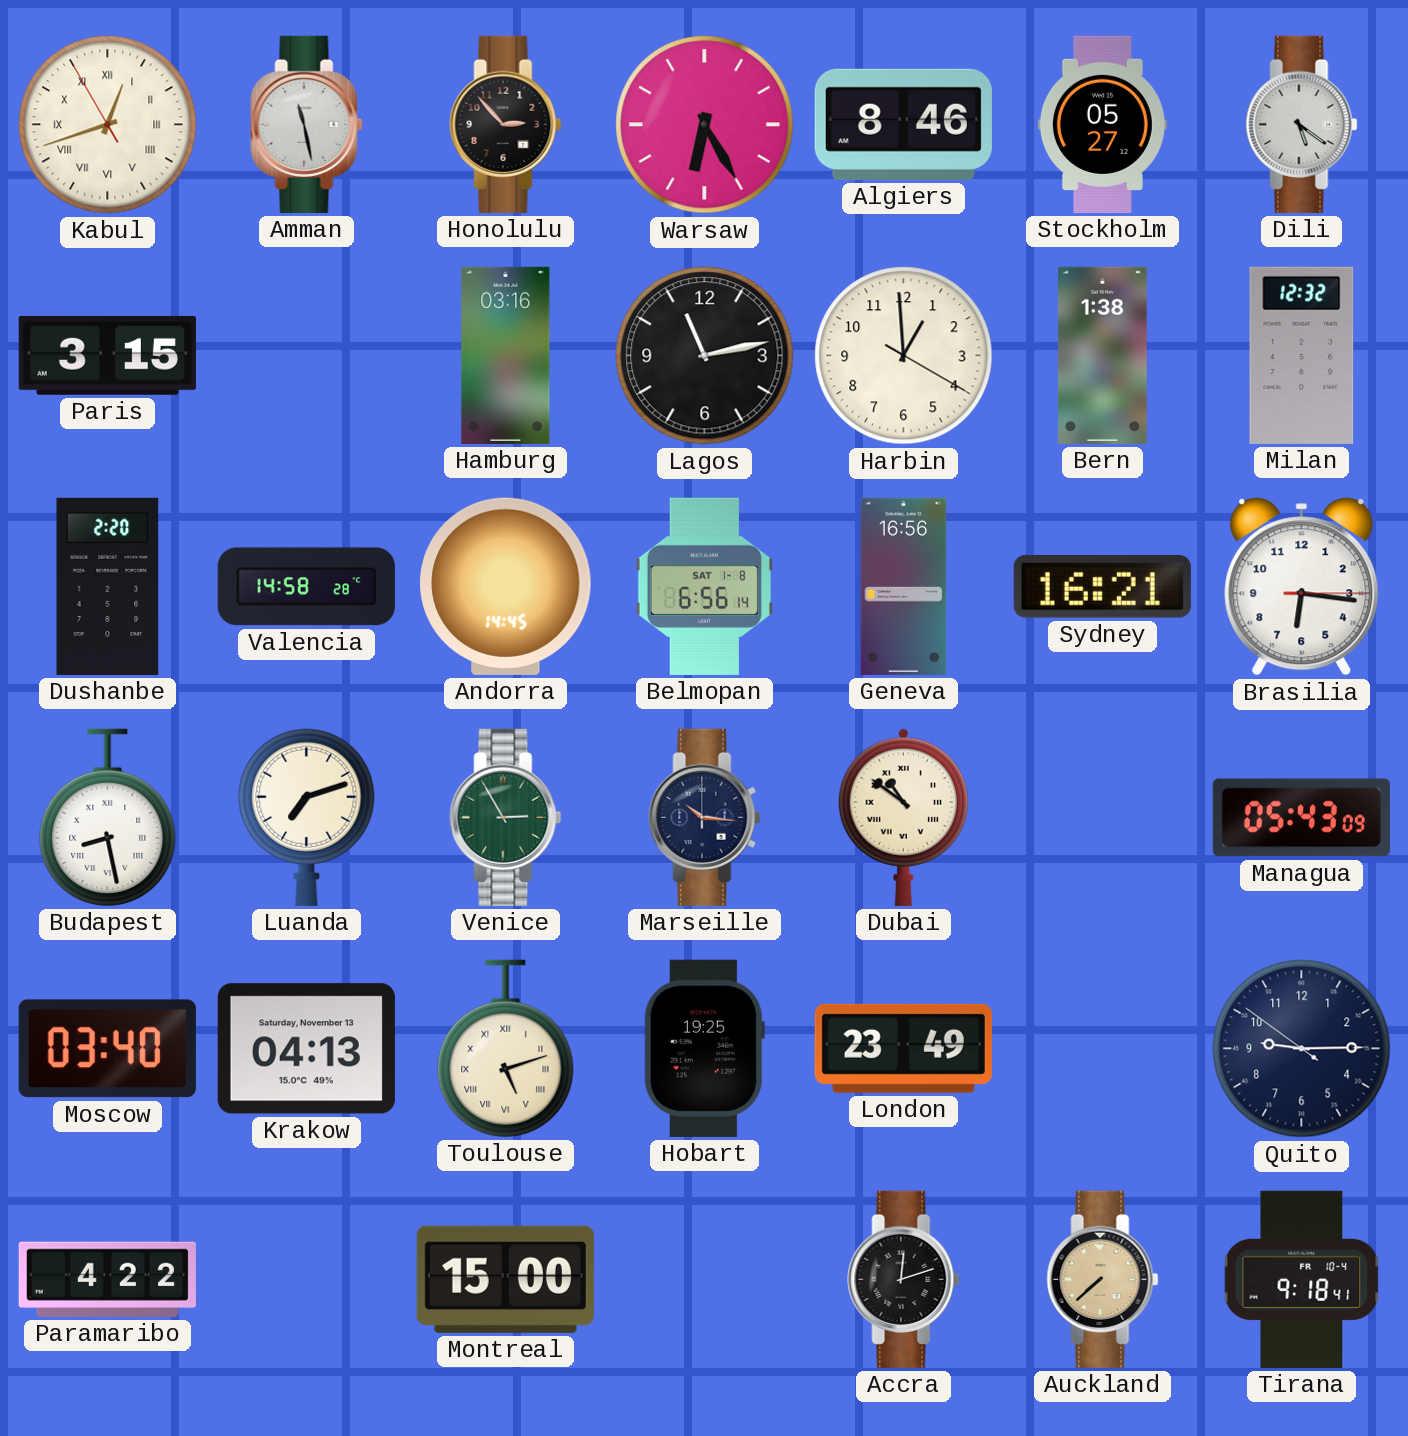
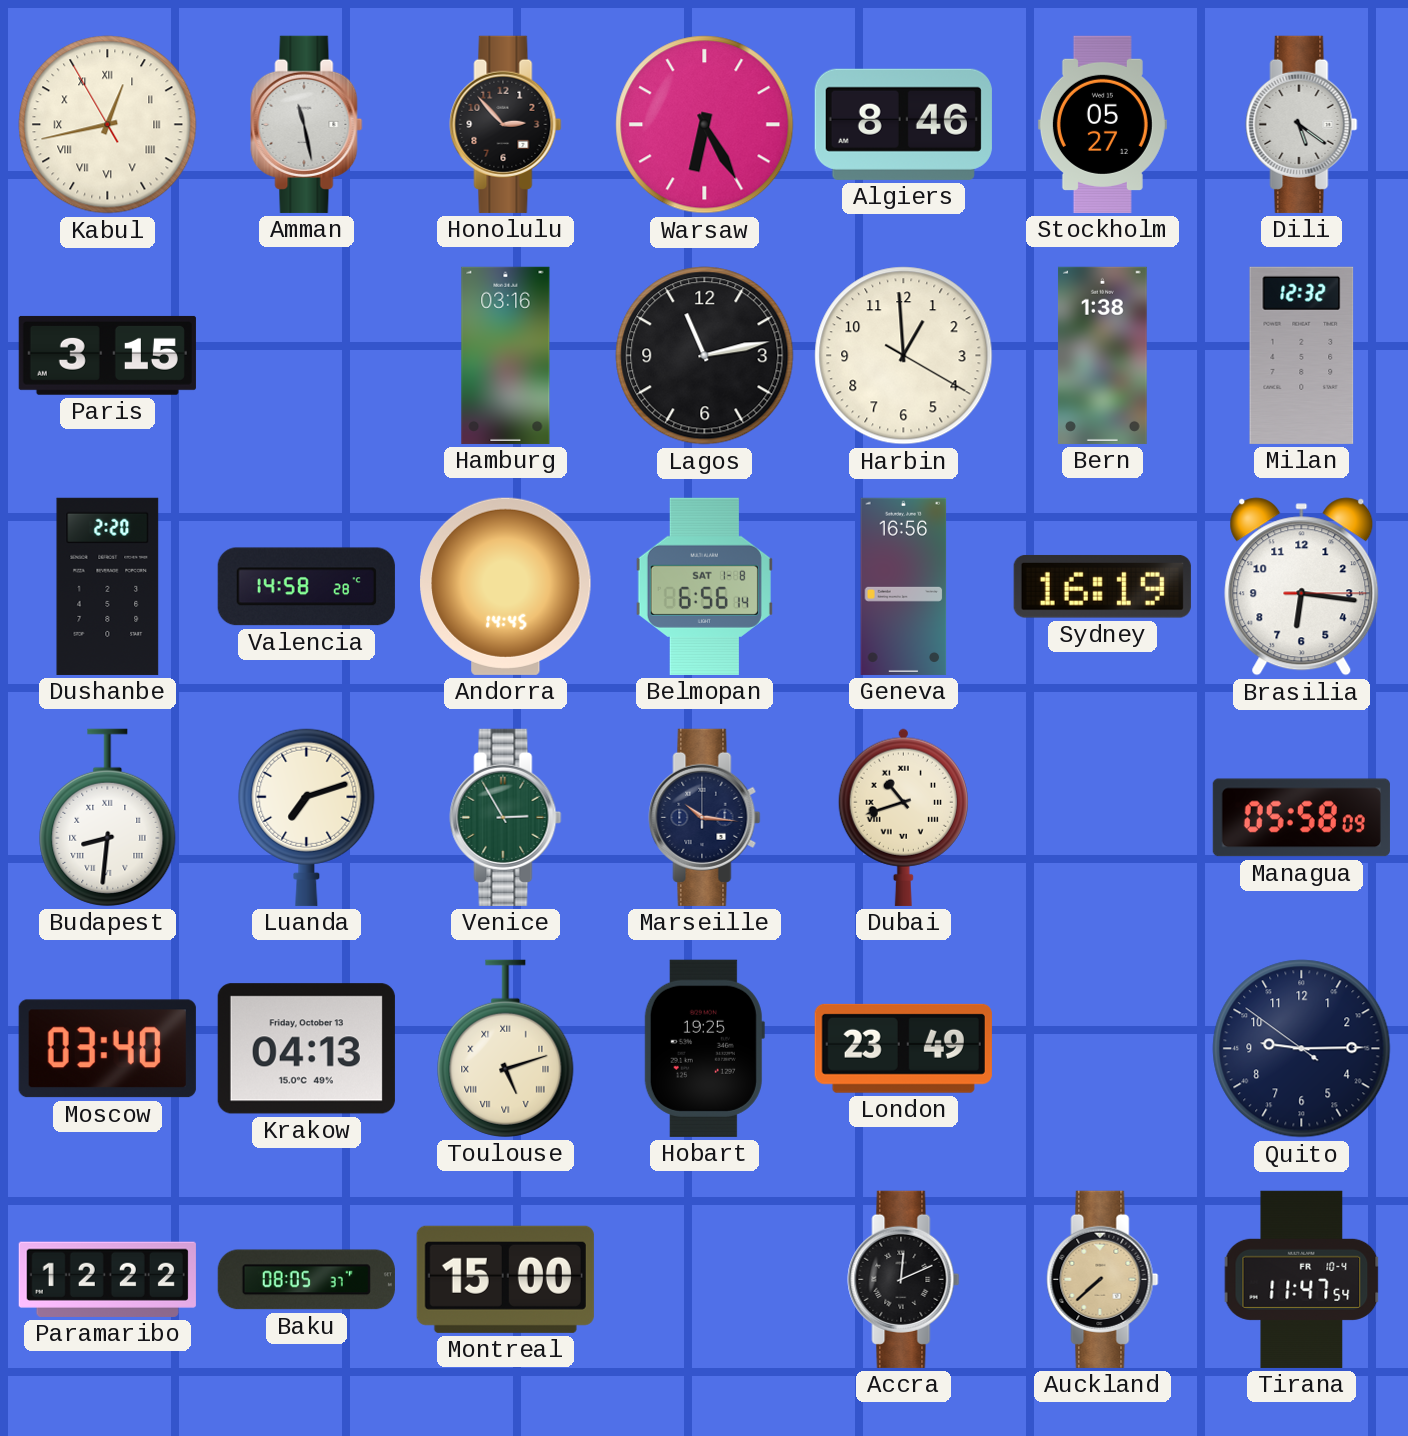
Kabul: 12:41 -> 12:42 (108, 125)
Sydney: 16:21 -> 16:19 (1102, 586)
Budapest: 8:28 -> 8:31 (108, 817)
Dubai: 10:51 -> 10:42 (903, 817)
Managua: 05:43 -> 05:58 (1301, 818)
Krakow date: Saturday, November 13 -> Friday, October 13 (306, 1049)
Paramaribo: 4:22 -> 12:22 (107, 1279)
Baku: none -> 08:05 (306, 1280)
Accra: 12:12 -> 12:11 (904, 1279)
Tirana: 9:18 -> 11:47 (1302, 1279)
